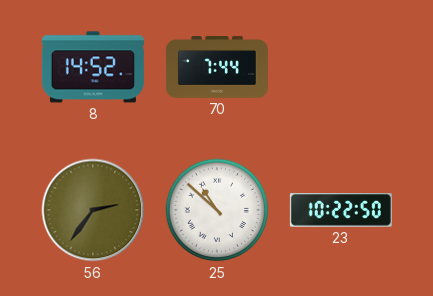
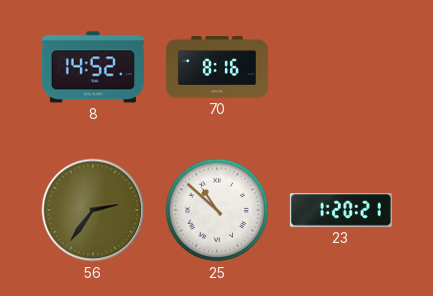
70: 7:44 -> 8:16 (217, 67)
23: 10:22 -> 1:20 (341, 211)
